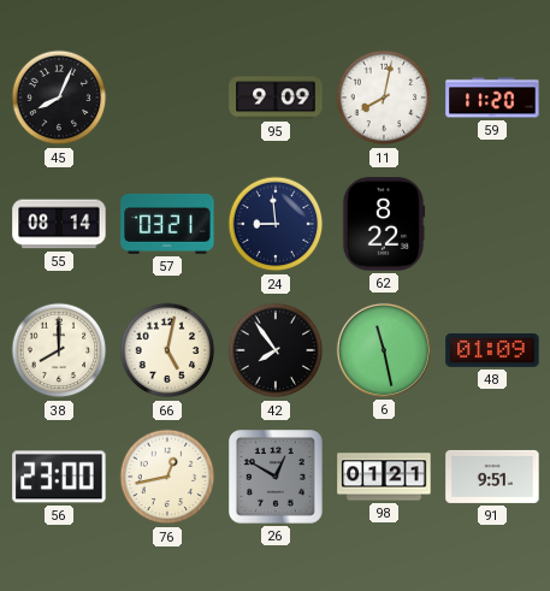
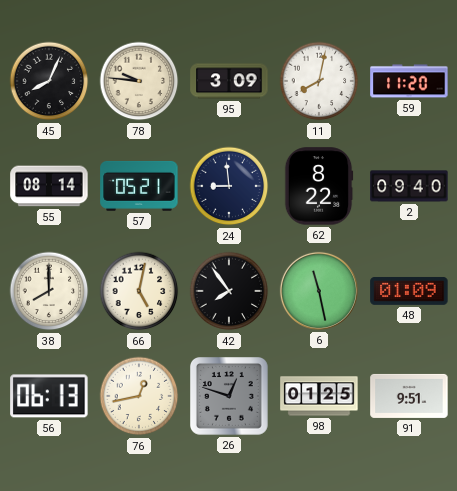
78: none -> 9:46 (139, 81)
95: 9:09 -> 3:09 (229, 81)
57: 03:21 -> 05:21 (139, 186)
2: none -> 09:40 (409, 186)
56: 23:00 -> 06:13 (49, 396)
26: 12:50 -> 12:48 (230, 397)
98: 01:21 -> 01:25 (319, 396)
